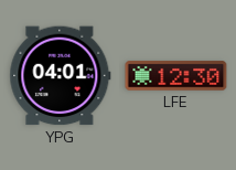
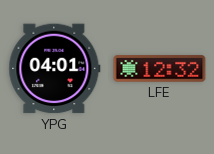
LFE: 12:30 -> 12:32 (160, 69)
